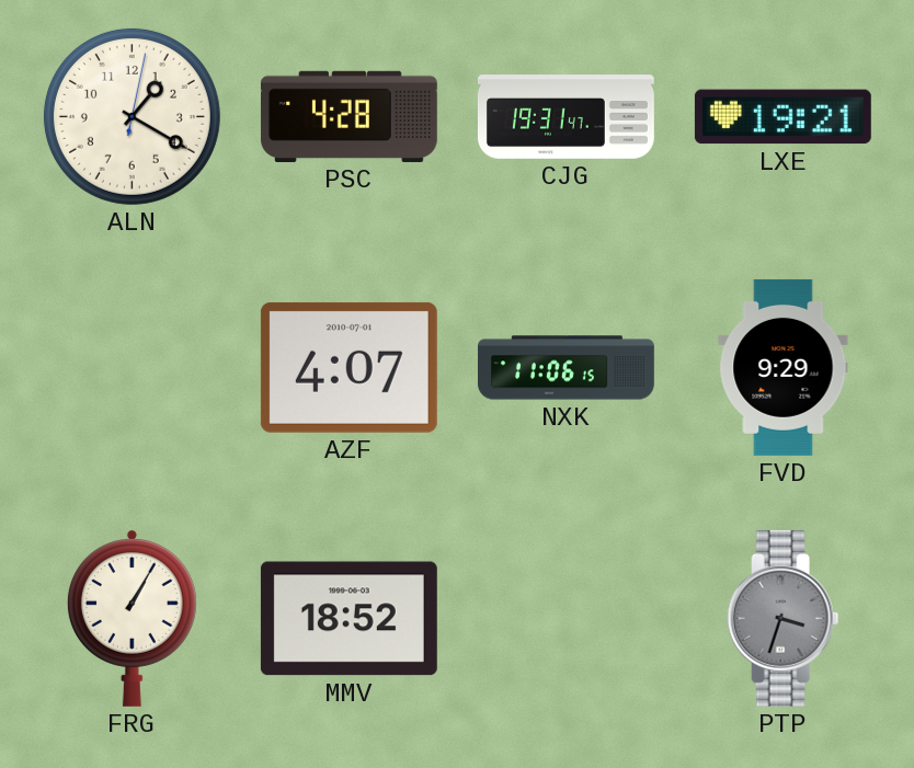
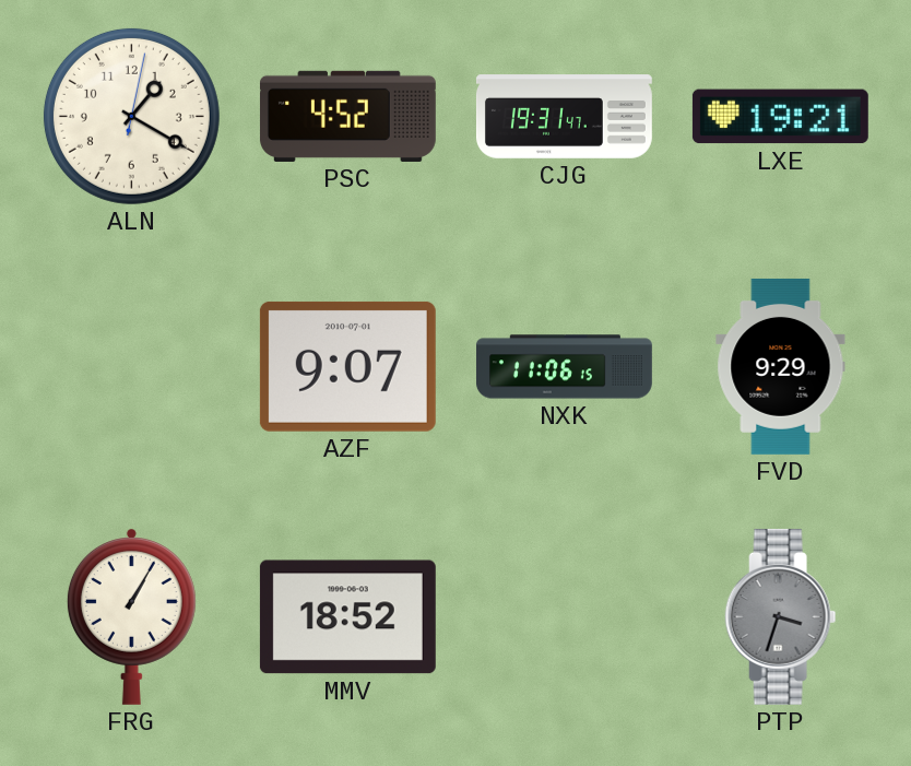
PSC: 4:28 -> 4:52 (347, 116)
AZF: 4:07 -> 9:07 (347, 366)
